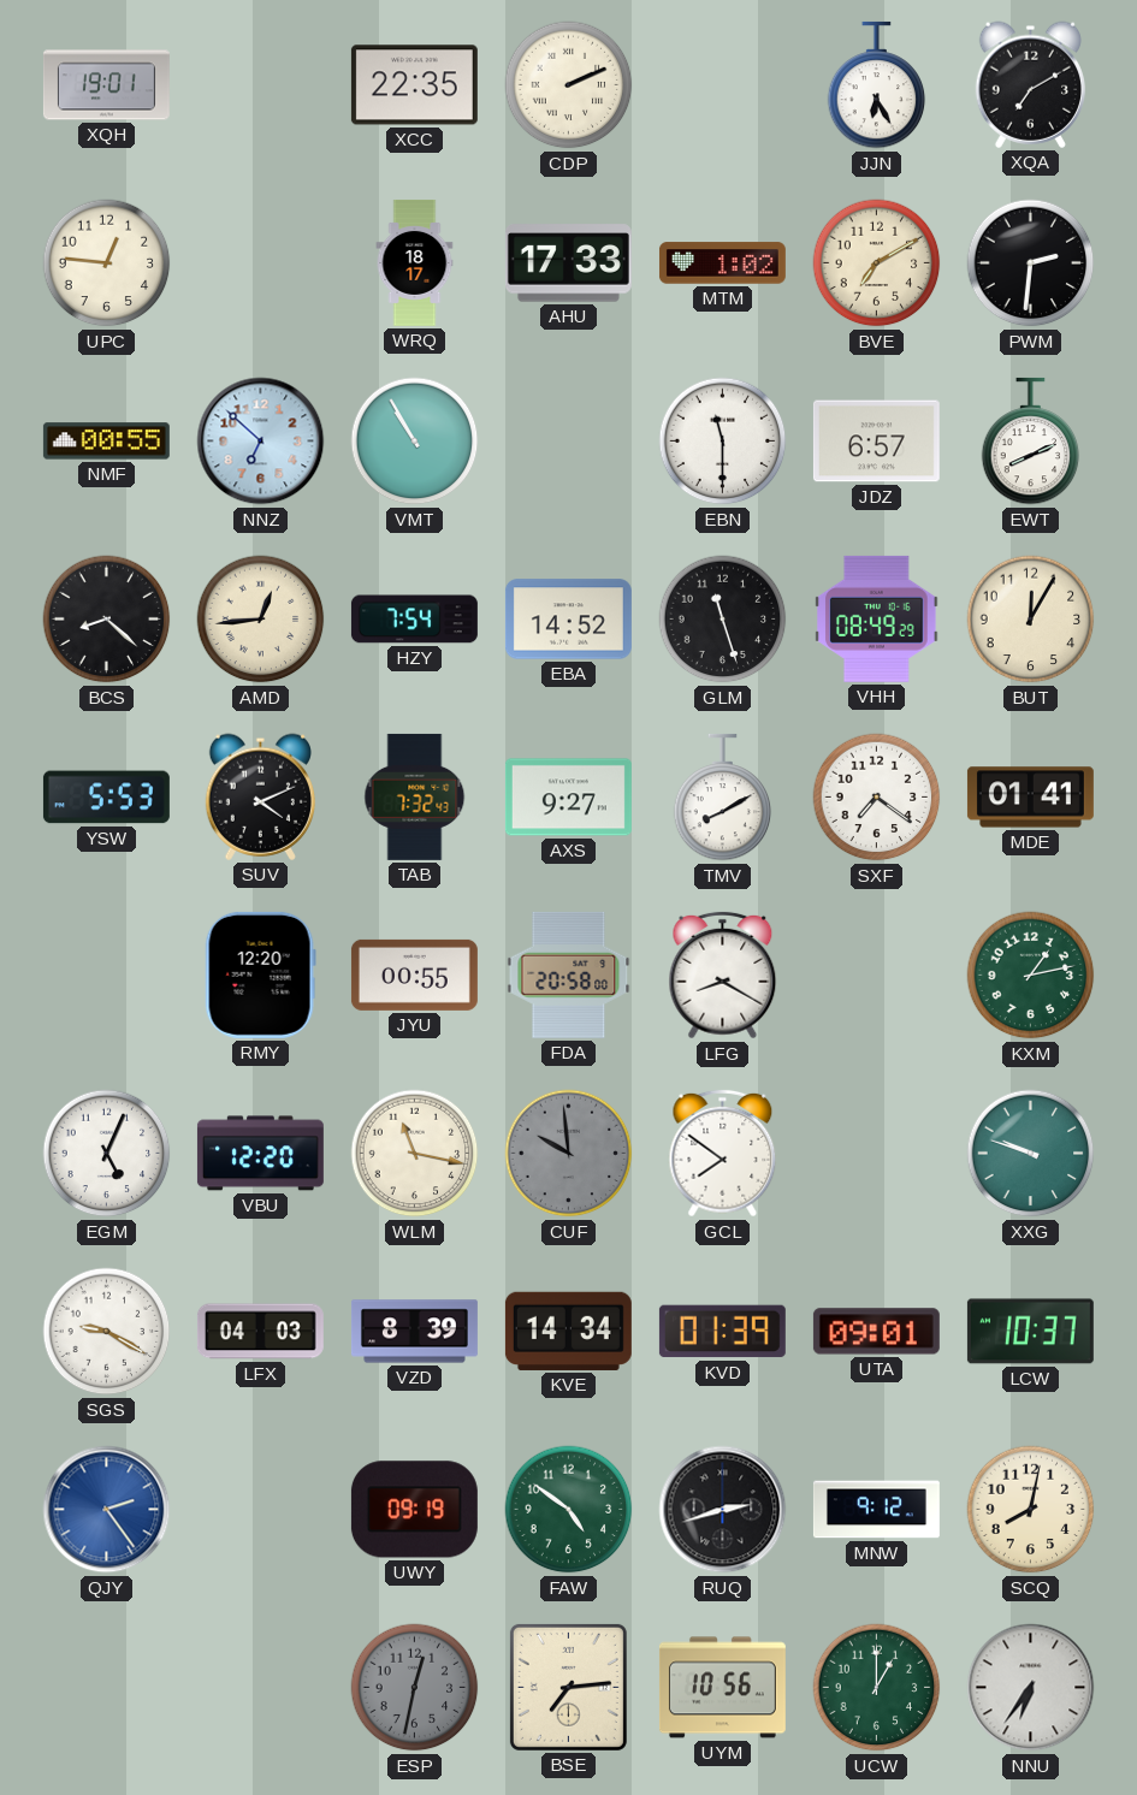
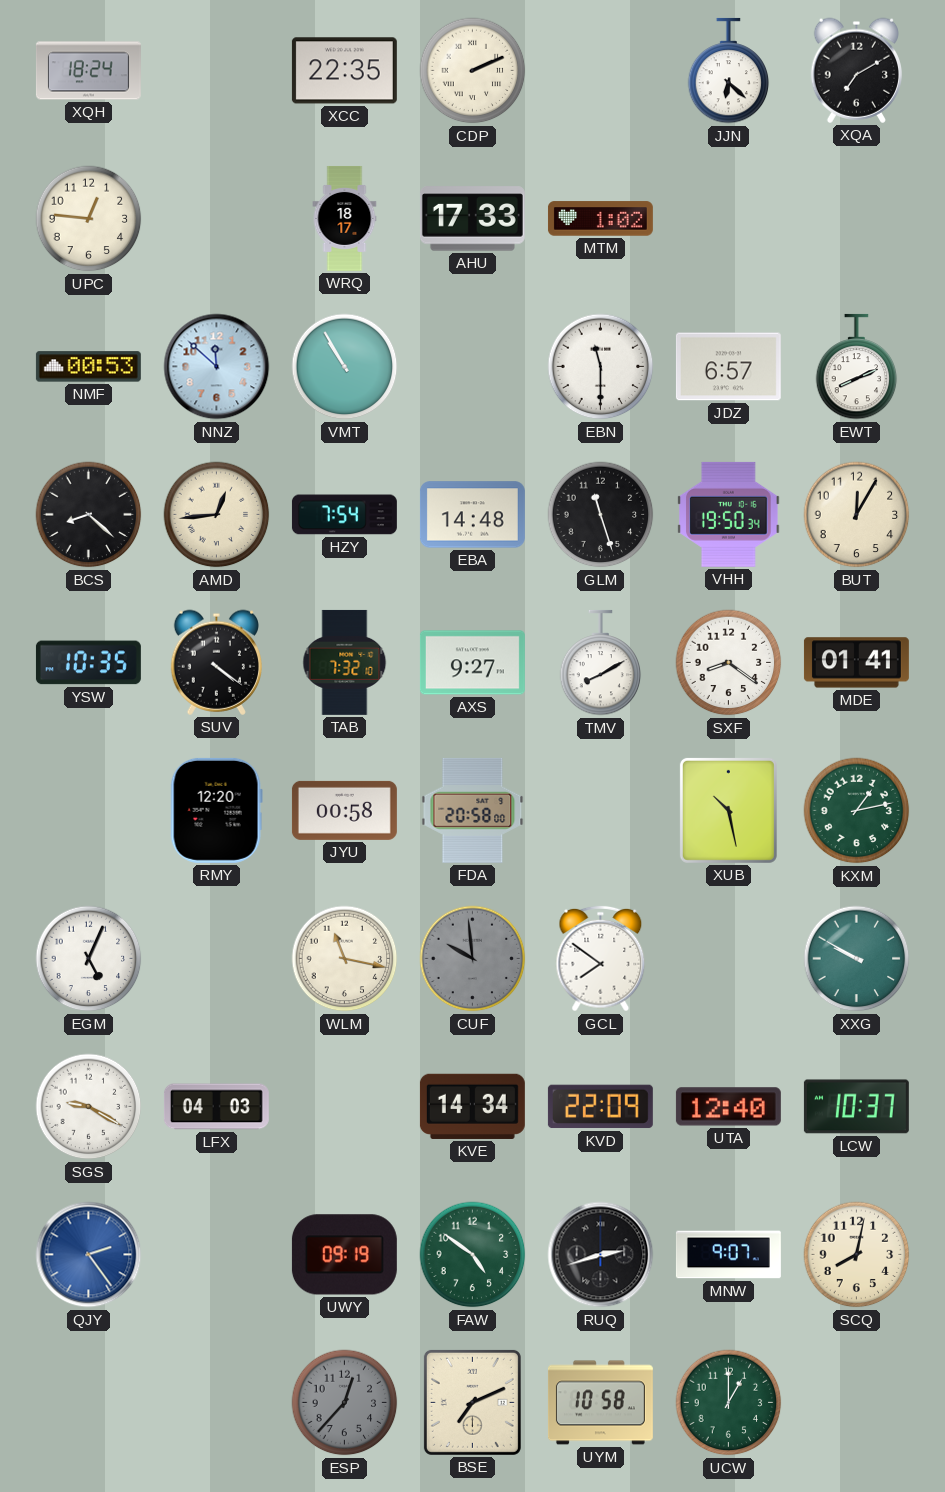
XQH: 19:01 -> 18:24 (88, 71)
JJN: 6:25 -> 6:22 (729, 71)
BVE: 7:10 -> none (877, 263)
PWM: 2:31 -> none (1031, 263)
NMF: 00:55 -> 00:53 (88, 367)
NNZ: 6:52 -> 11:52 (217, 367)
EBA: 14:52 -> 14:48 (472, 515)
VHH: 08:49 -> 19:50 (729, 514)
YSW: 5:53 -> 10:35 (88, 663)
SUV: 4:11 -> 4:21 (216, 662)
TAB: 7:32:43 -> 7:32:10 (345, 662)
SXF: 7:21 -> 8:21 (729, 663)
JYU: 00:55 -> 00:58 (344, 810)
LFG: 8:20 -> none (723, 976)
XUB: none -> 10:28 (728, 810)
VBU: 12:20 -> none (260, 1154)
XXG: 9:48 -> 9:50 (857, 959)
VZD: 8:39 -> none (414, 1332)
KVD: 01:39 -> 22:09 (600, 1107)
UTA: 09:01 -> 12:40 (728, 1107)
MNW: 9:12 -> 9:07 (728, 1255)
ESP: 12:32 -> 12:37 (345, 1403)
BSE: 7:14 -> 7:11 (472, 1402)
UYM: 10:56 -> 10:58 (600, 1403)
NNU: 6:36 -> none (1031, 1688)
